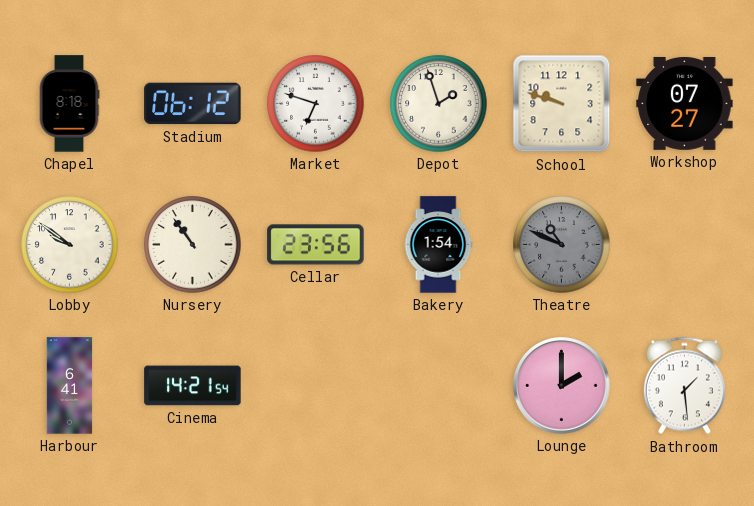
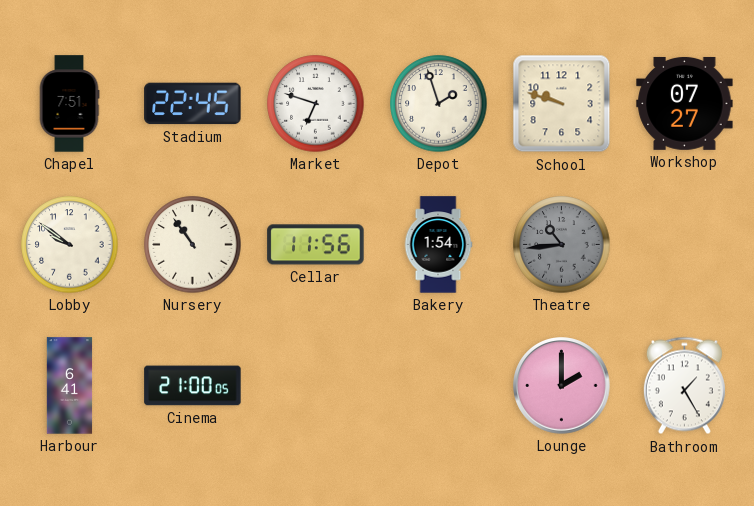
Chapel: 8:18 -> 7:51 (69, 104)
Stadium: 06:12 -> 22:45 (193, 104)
Cellar: 23:56 -> 11:56 (316, 245)
Theatre: 10:49 -> 10:44 (562, 245)
Cinema: 14:21 -> 21:00 (193, 386)
Bathroom: 1:29 -> 1:25 (684, 386)
